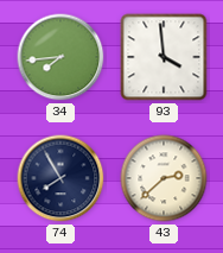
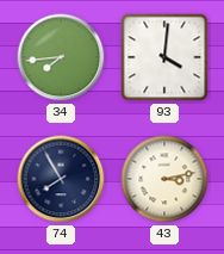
93: 3:59 -> 4:01 (164, 57)
43: 2:38 -> 3:13 (164, 179)
